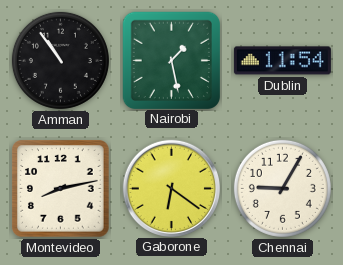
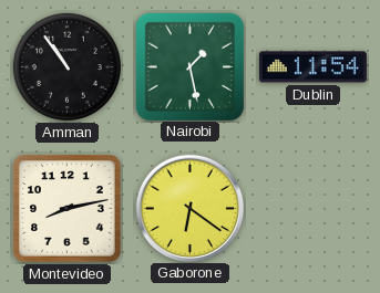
Chennai: 9:05 -> none (282, 188)
